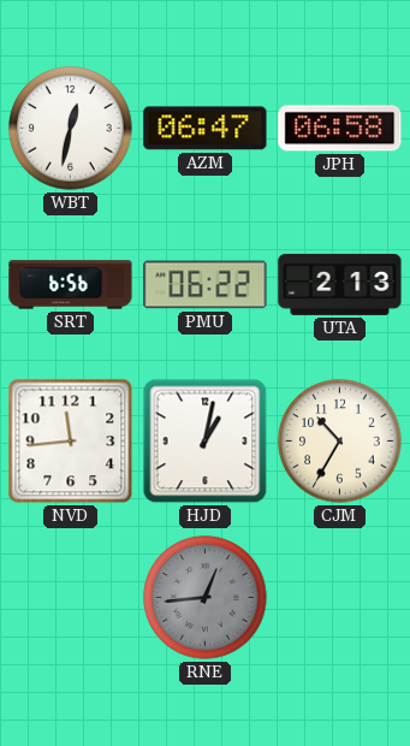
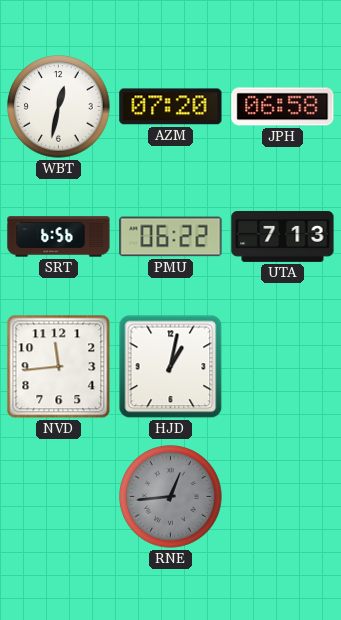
AZM: 06:47 -> 07:20 (171, 107)
UTA: 2:13 -> 7:13 (283, 236)
CJM: 10:35 -> none (340, 442)
